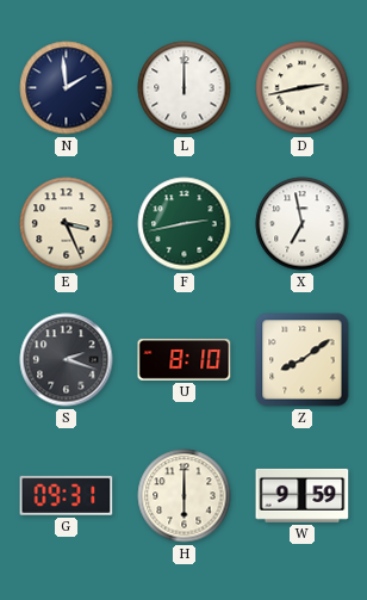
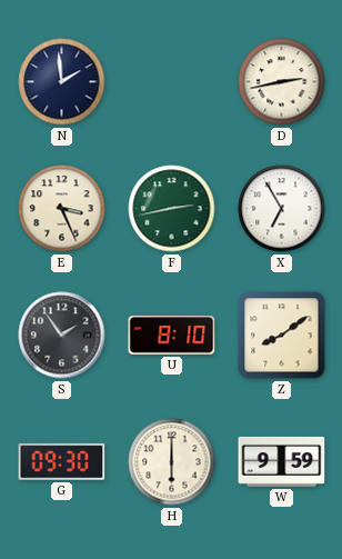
L: 12:00 -> none (185, 88)
X: 6:58 -> 6:55 (282, 209)
S: 2:18 -> 1:54 (62, 336)
G: 09:31 -> 09:30 (62, 461)
